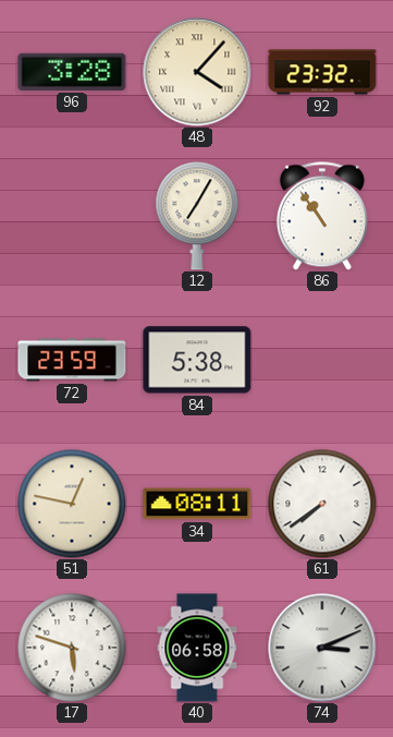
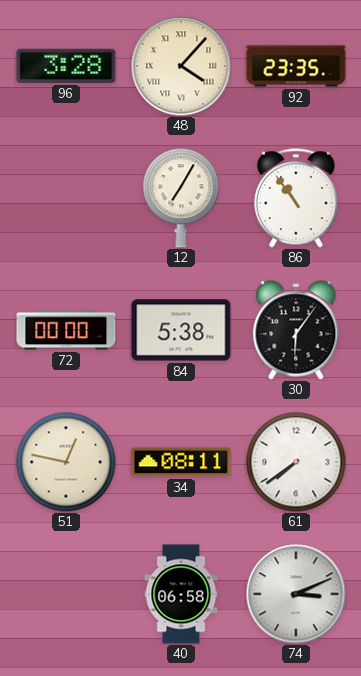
92: 23:32 -> 23:35 (296, 66)
72: 23:59 -> 00:00 (66, 330)
30: none -> 6:06 (296, 330)
17: 5:48 -> none (72, 648)
